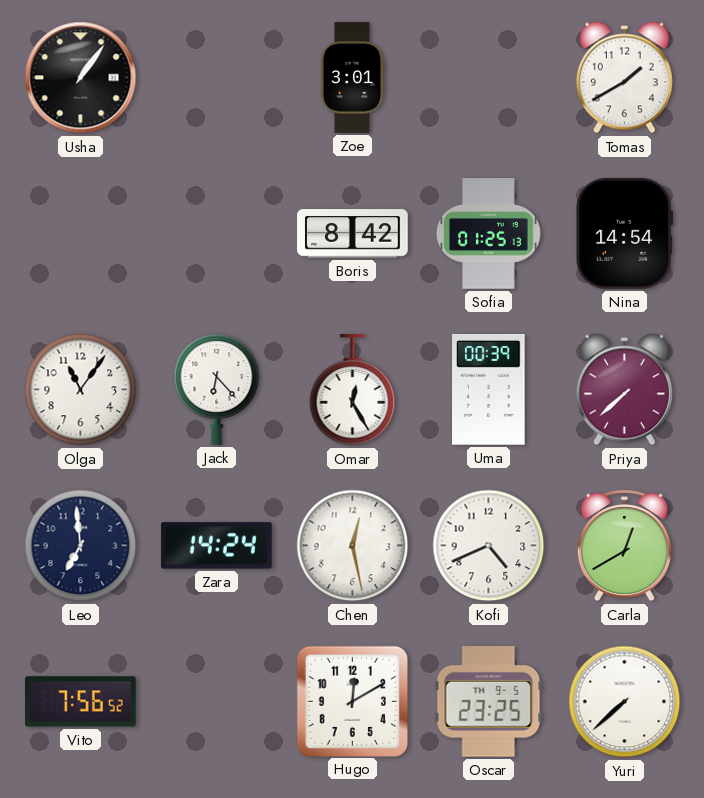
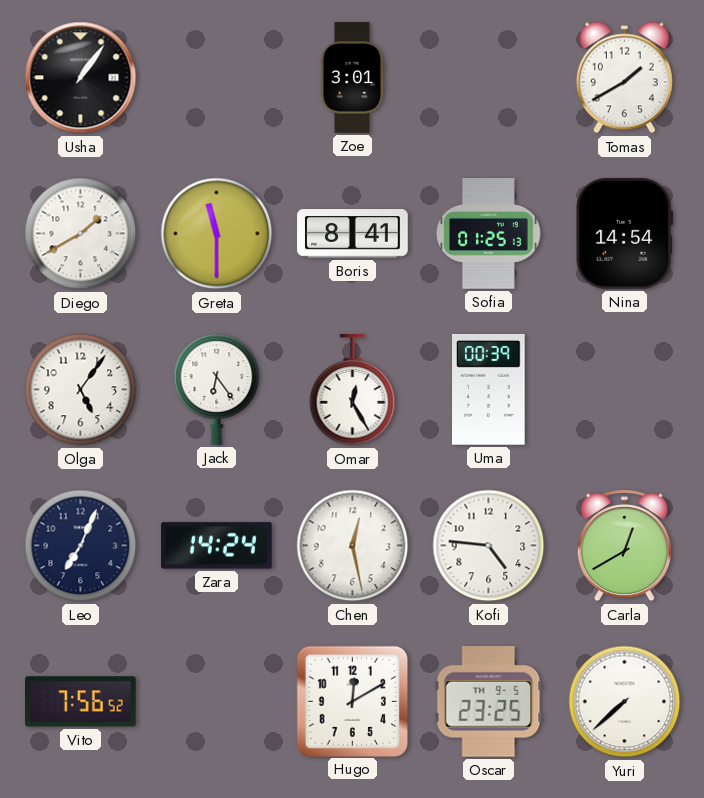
Diego: none -> 1:40 (81, 234)
Greta: none -> 11:30 (217, 234)
Boris: 8:42 -> 8:41 (353, 234)
Olga: 11:06 -> 5:06 (81, 390)
Jack: 6:23 -> 6:24 (217, 389)
Priya: 7:38 -> none (624, 390)
Leo: 6:59 -> 7:04 (81, 546)
Kofi: 4:41 -> 4:46 (489, 546)
